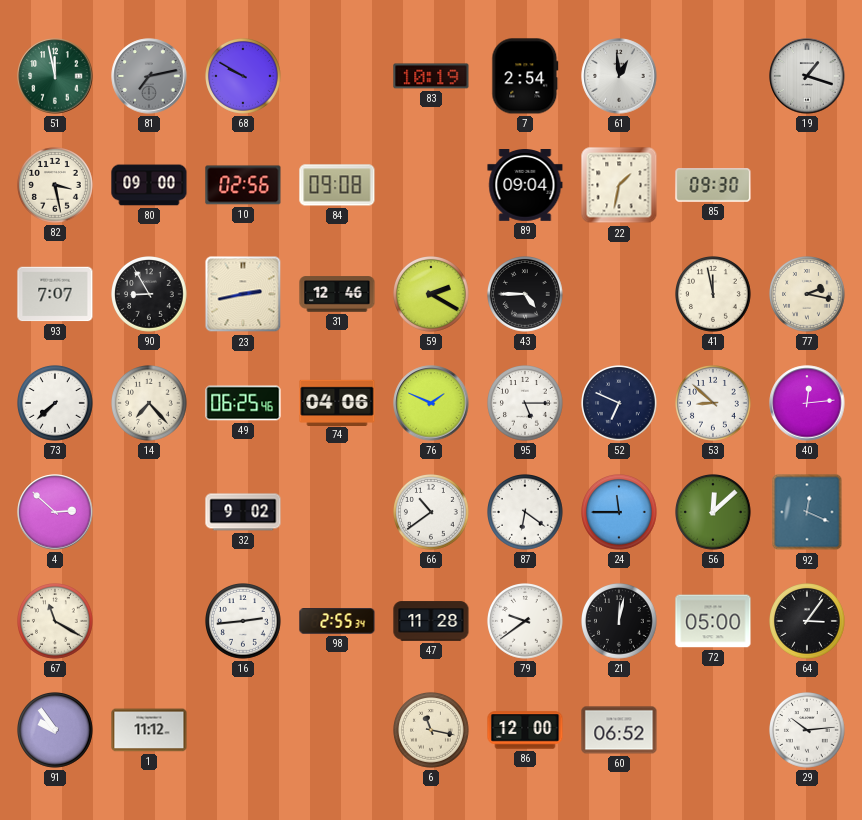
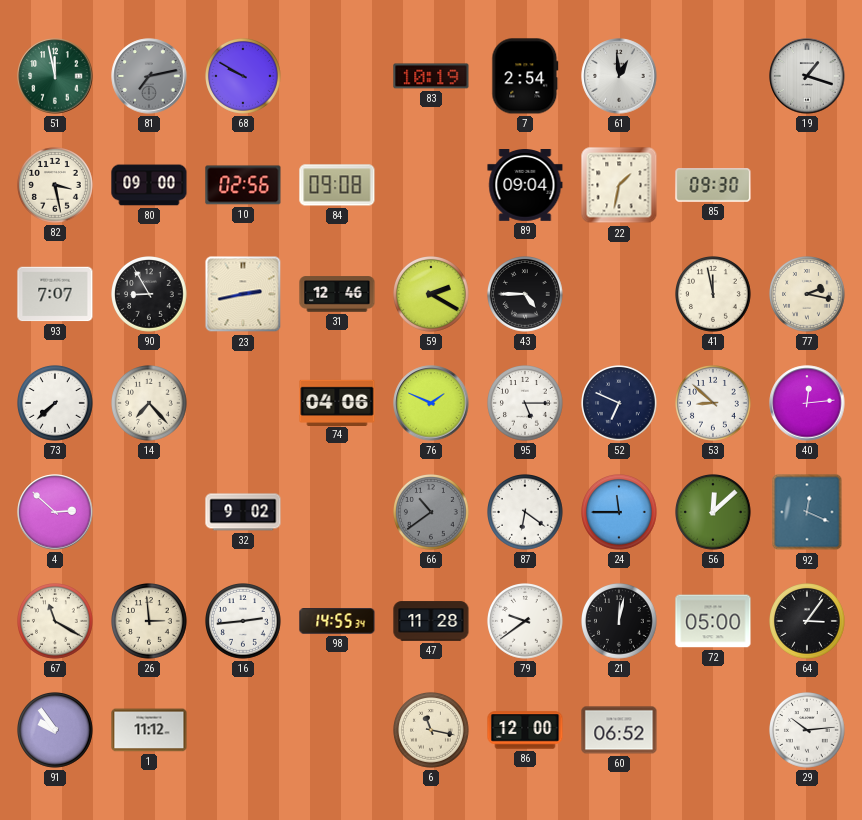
49: 06:25 -> none (243, 403)
66 dial: white -> grey (432, 513)
26: none -> 2:59 (150, 622)
98: 2:55 -> 14:55 (337, 621)
